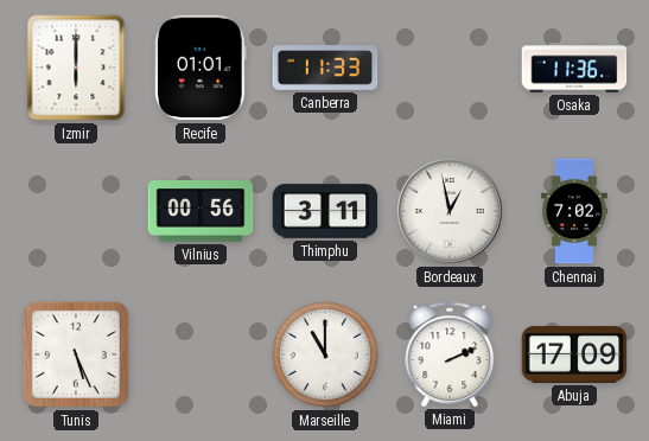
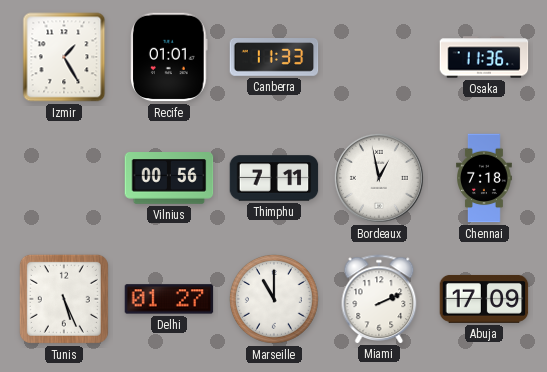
Izmir: 6:00 -> 1:25 (64, 57)
Thimphu: 3:11 -> 7:11 (274, 178)
Chennai: 7:02 -> 7:18 (485, 178)
Delhi: none -> 01:27 (169, 299)
